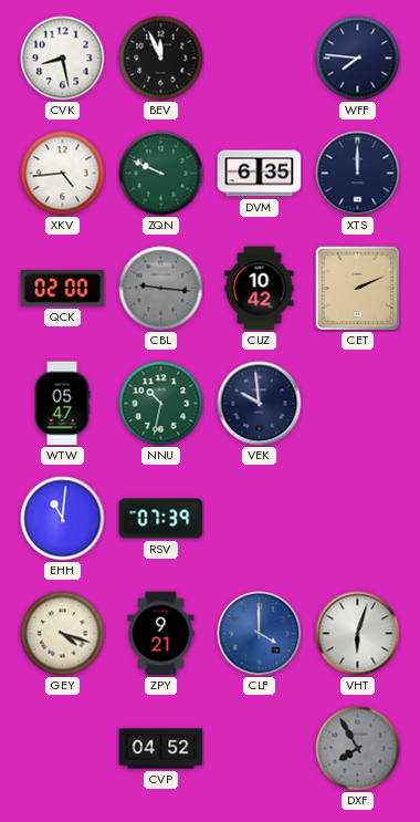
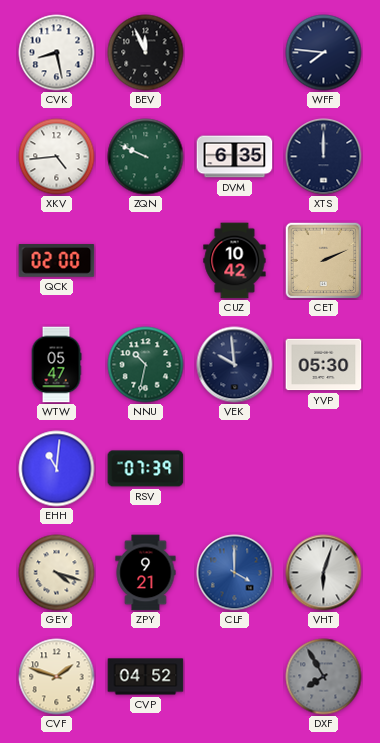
CBL: 9:16 -> none (161, 289)
YVP: none -> 05:30 (324, 365)
CVF: none -> 1:48 (57, 677)
